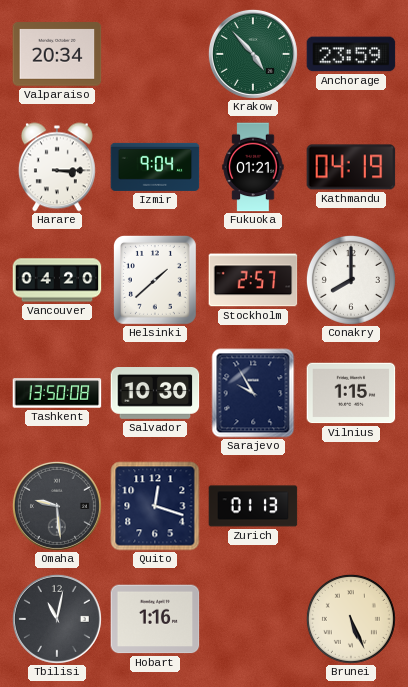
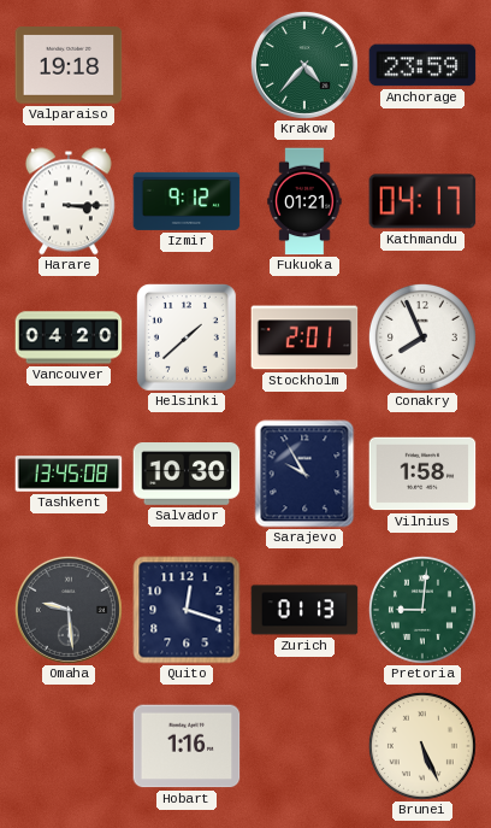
Valparaiso: 20:34 -> 19:18 (69, 65)
Krakow: 4:53 -> 4:37 (304, 65)
Izmir: 9:04 -> 9:12 (187, 201)
Kathmandu: 04:19 -> 04:17 (422, 201)
Stockholm: 2:57 -> 2:01 (304, 337)
Conakry: 8:00 -> 7:56 (422, 337)
Tashkent: 13:50 -> 13:45 (69, 474)
Vilnius: 1:15 -> 1:58 (422, 474)
Pretoria: none -> 9:01 (422, 610)
Tbilisi: 11:02 -> none (57, 619)
